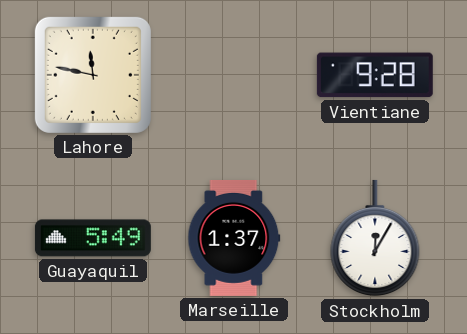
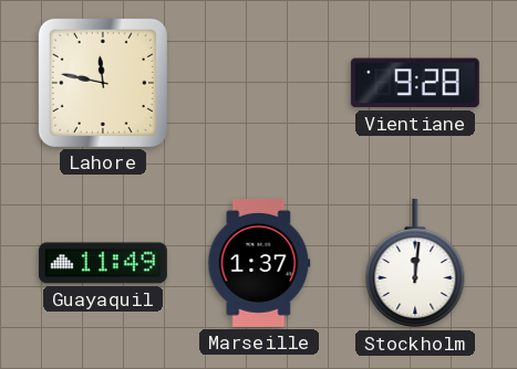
Guayaquil: 5:49 -> 11:49 (103, 263)
Stockholm: 12:05 -> 12:01 (415, 263)
